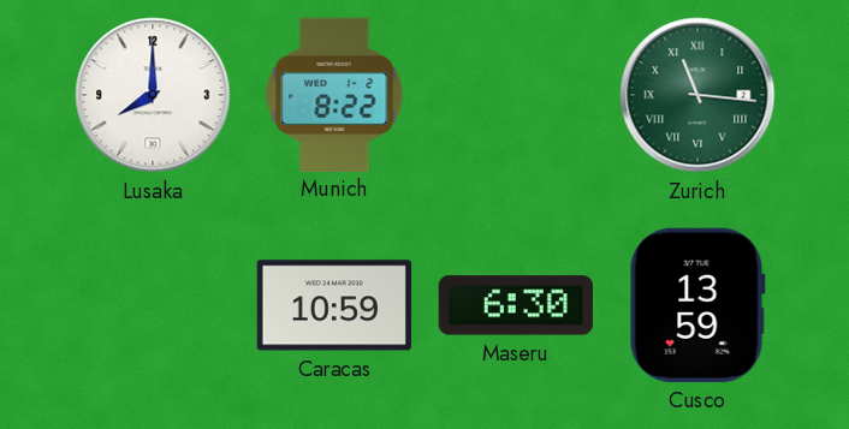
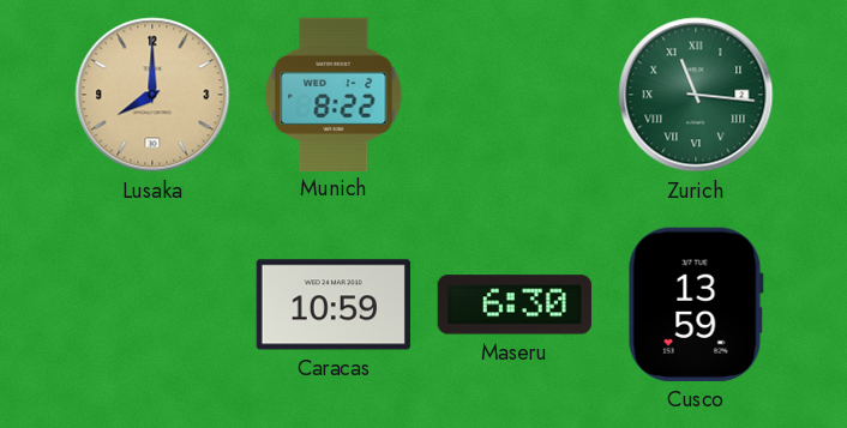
Lusaka dial: white -> champagne (152, 95)
